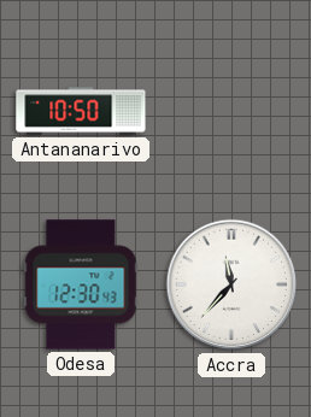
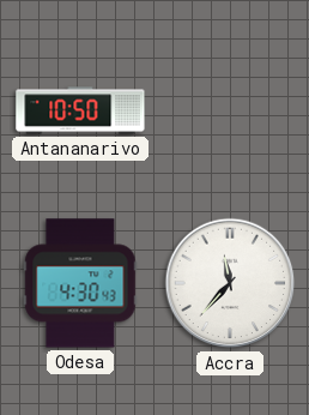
Odesa: 12:30 -> 4:30 (80, 283)
